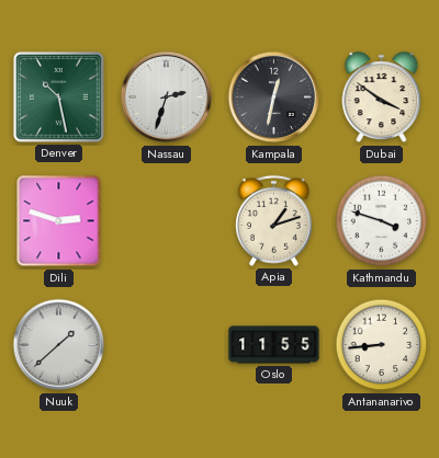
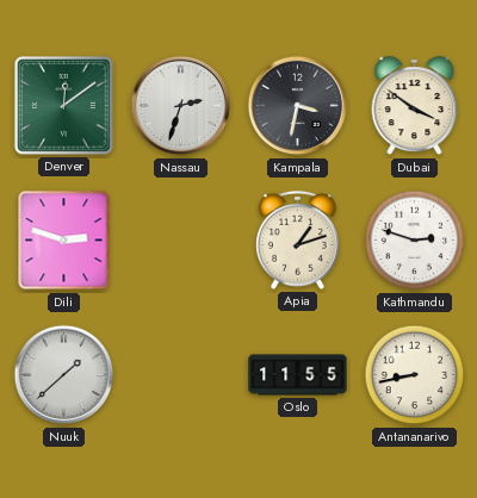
Denver: 10:28 -> 12:09 (64, 106)
Kampala: 12:32 -> 3:32 (298, 106)
Kathmandu: 3:48 -> 2:48 (415, 241)
Antananarivo: 8:44 -> 8:43 (415, 375)
